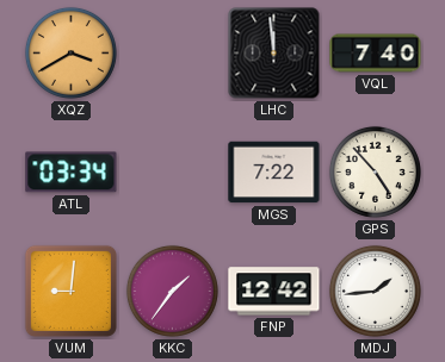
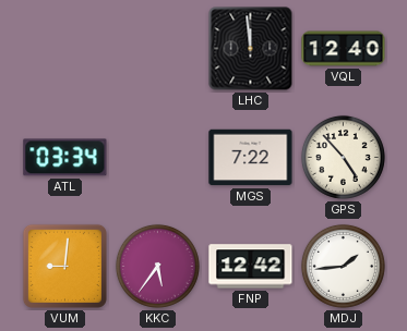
XQZ: 3:40 -> none (70, 52)
VQL: 7:40 -> 12:40 (344, 49)
KKC: 1:36 -> 5:36 (157, 266)
